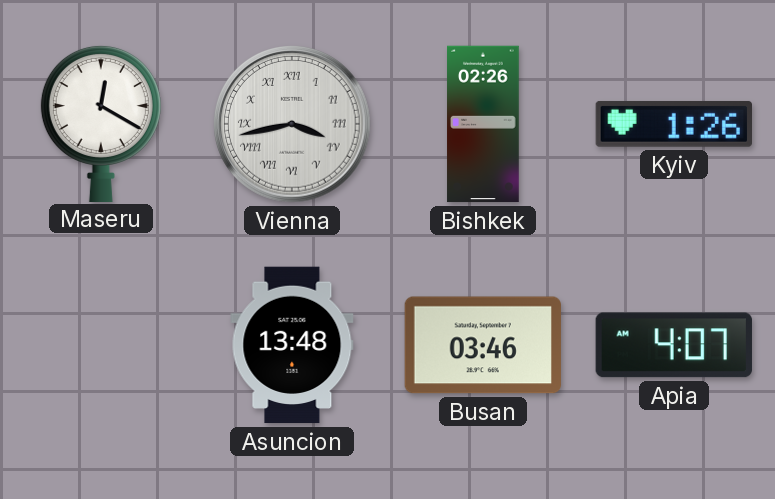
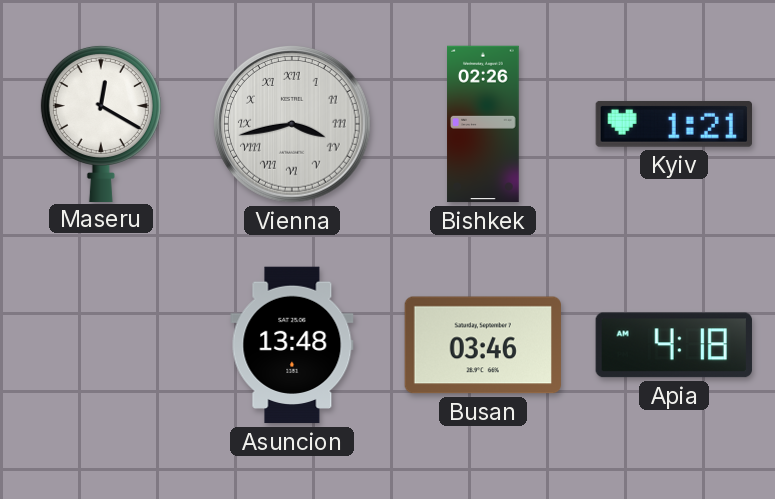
Kyiv: 1:26 -> 1:21 (673, 124)
Apia: 4:07 -> 4:18 (674, 345)
